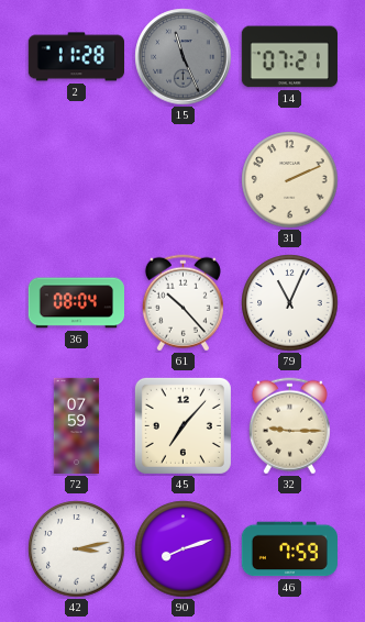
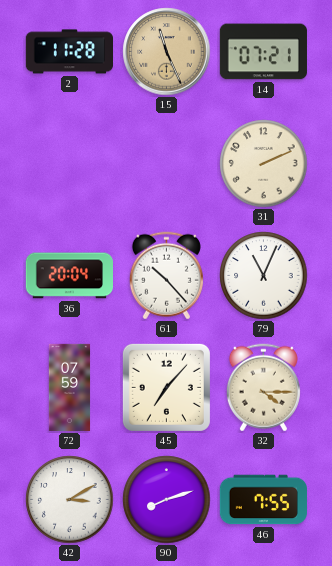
15 dial: grey -> champagne (167, 52)
36: 08:04 -> 20:04 (69, 276)
32: 9:15 -> 4:15 (263, 388)
42: 3:13 -> 3:10 (70, 500)
46: 7:59 -> 7:55 (263, 500)
